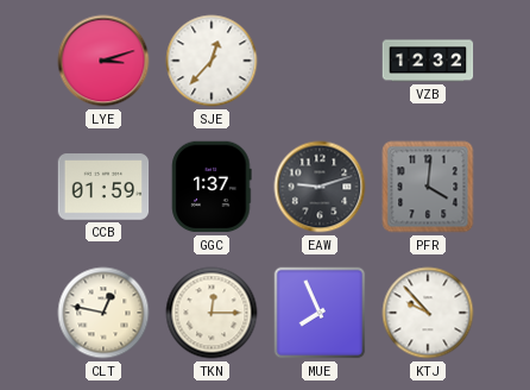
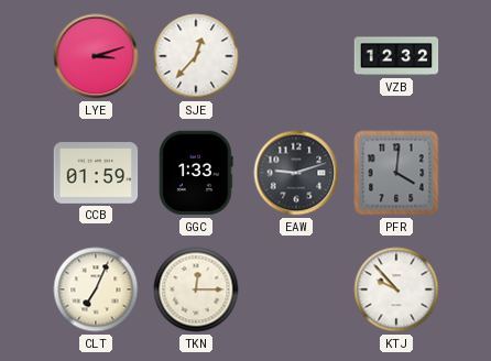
GGC: 1:37 -> 1:33 (196, 173)
CLT: 12:47 -> 7:04 (96, 289)
MUE: 7:56 -> none (320, 313)
